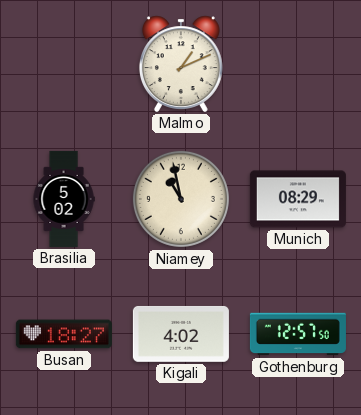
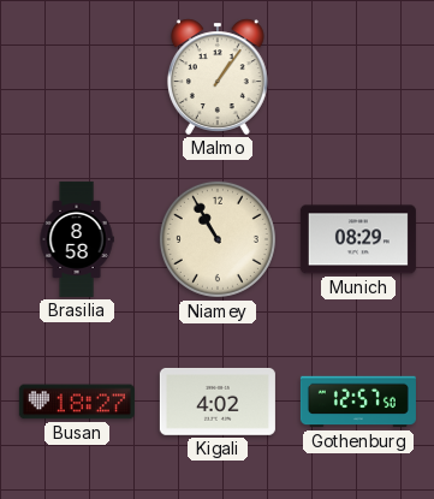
Malmo: 1:11 -> 1:06 (218, 77)
Brasilia: 5:02 -> 8:58 (77, 239)
Niamey: 10:58 -> 10:55 (218, 239)
